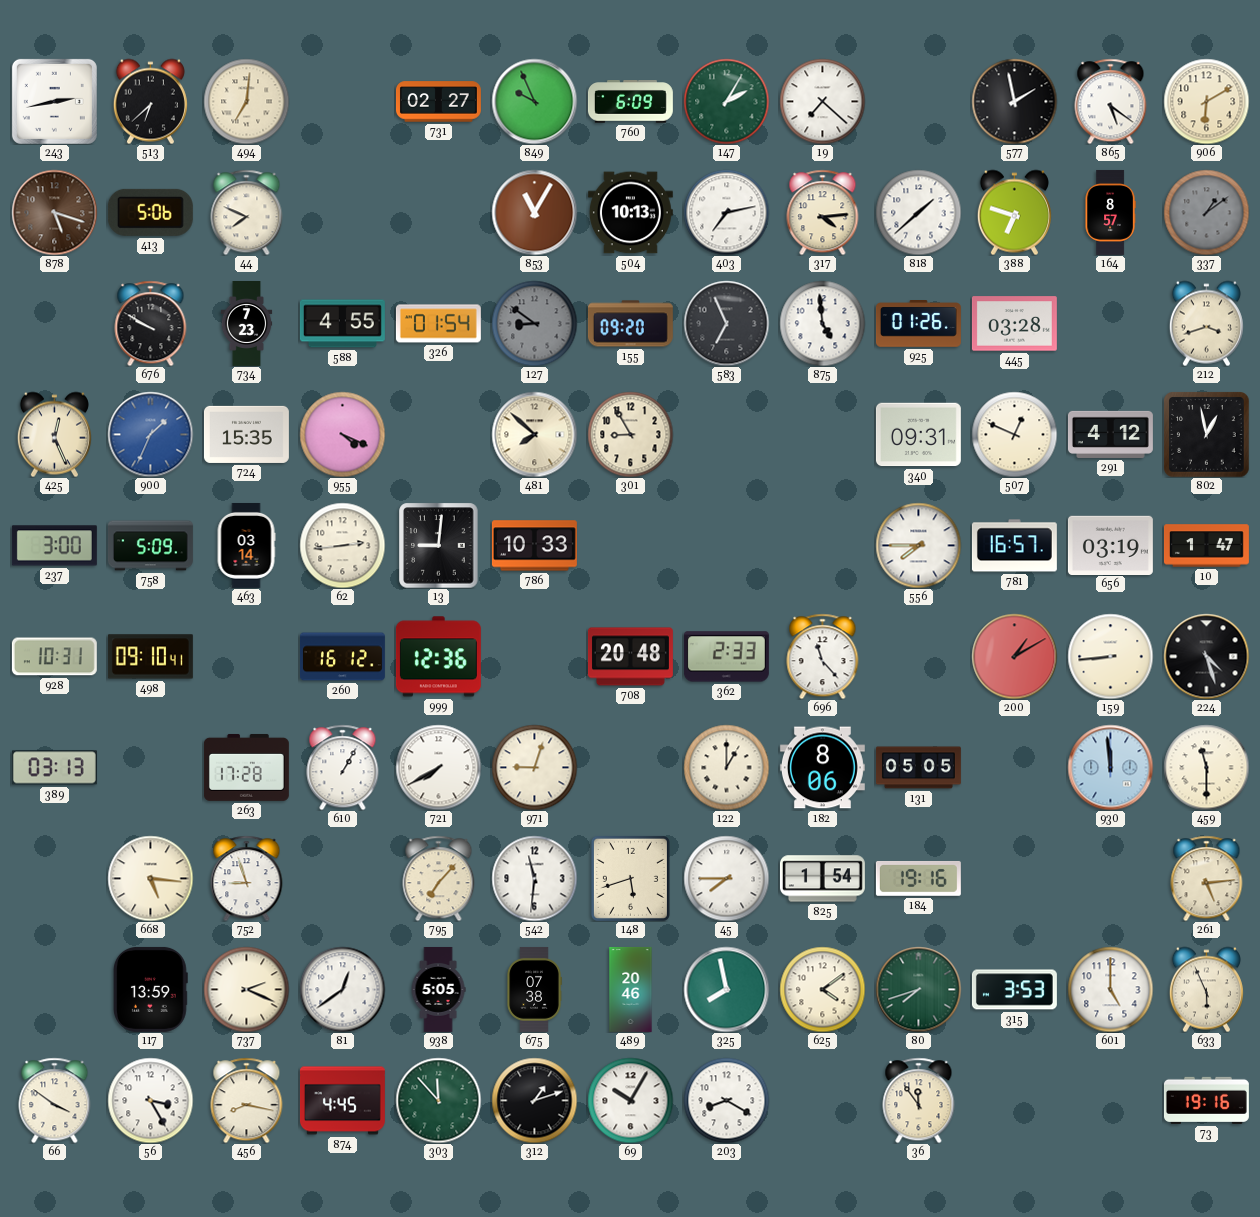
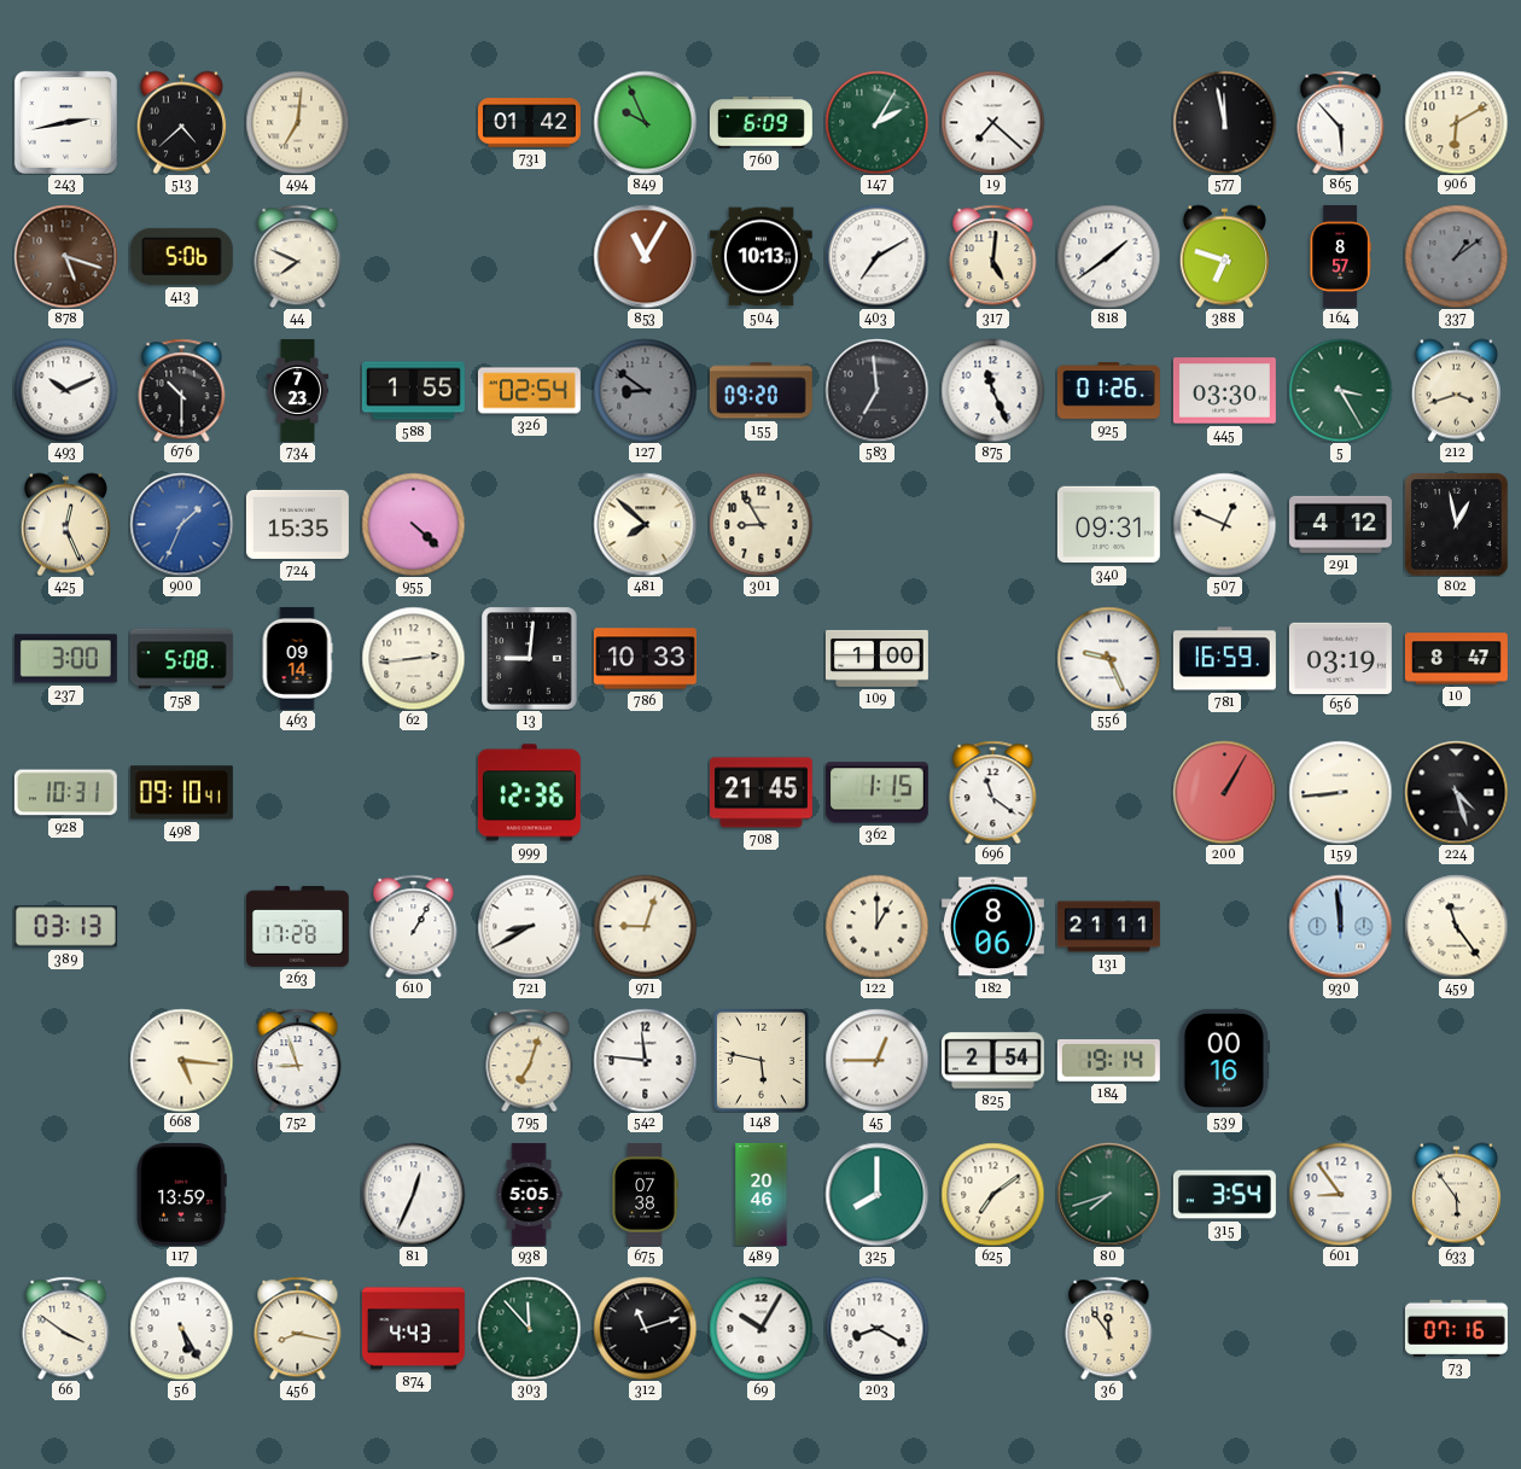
513: 6:38 -> 4:38 (181, 122)
731: 02:27 -> 01:42 (529, 123)
577: 1:58 -> 11:58 (1224, 122)
865: 5:21 -> 5:53 (1341, 122)
403: 7:13 -> 7:10 (876, 256)
317: 4:14 -> 5:01 (993, 256)
818: 1:38 -> 1:39 (1108, 256)
493: none -> 10:11 (65, 390)
676: 9:50 -> 10:30 (182, 390)
588: 4:55 -> 1:55 (413, 391)
326: 01:54 -> 02:54 (529, 391)
583: 6:56 -> 6:59 (876, 390)
875: 4:59 -> 11:26 (992, 390)
445: 03:28 -> 03:30 (1224, 391)
5: none -> 3:25 (1340, 390)
955: 4:19 -> 4:22 (413, 524)
758: 5:09 -> 5:08 (181, 659)
463: 03:14 -> 09:14 (297, 658)
109: none -> 1:00 (876, 658)
556: 7:45 -> 9:26 (1108, 658)
781: 16:57 -> 16:59 (1224, 659)
10: 1:47 -> 8:47 (1456, 659)
260: 16:12 -> none (342, 657)
708: 20:48 -> 21:45 (760, 793)
362: 2:33 -> 1:15 (876, 793)
696: 11:23 -> 11:21 (993, 792)
200: 1:10 -> 1:05 (1224, 792)
721: 7:40 -> 8:40 (529, 926)
131: 05:05 -> 21:11 (1108, 927)
459: 11:30 -> 11:24 (1456, 926)
795: 7:07 -> 7:03 (530, 1060)
542: 11:31 -> 11:46 (645, 1060)
148: 5:42 -> 5:47 (760, 1060)
45: 7:45 -> 12:45 (876, 1060)
825: 1:54 -> 2:54 (992, 1061)
184: 19:16 -> 19:14 (1108, 1060)
539: none -> 00:16 (1224, 1060)
261: 5:14 -> none (1207, 878)
737: 2:19 -> none (246, 989)
81: 12:39 -> 12:34 (413, 1194)
325: 7:58 -> 8:00 (876, 1194)
625: 4:09 -> 7:09 (992, 1194)
315: 3:53 -> 3:54 (1224, 1195)
601: 5:00 -> 8:54 (1340, 1194)
633: 5:56 -> 5:54 (1456, 1194)
56: 3:25 -> 5:25 (181, 1328)
874: 4:45 -> 4:43 (413, 1329)
312: 1:12 -> 11:12 (645, 1328)
73: 19:16 -> 07:16 (1456, 1328)
